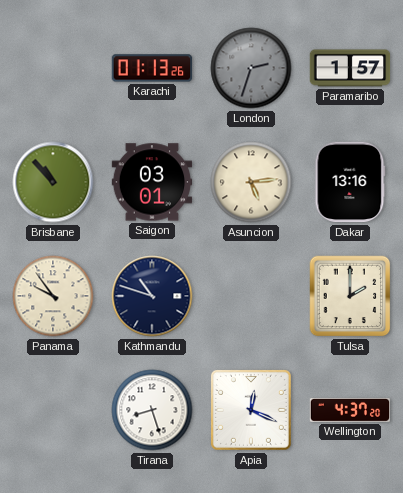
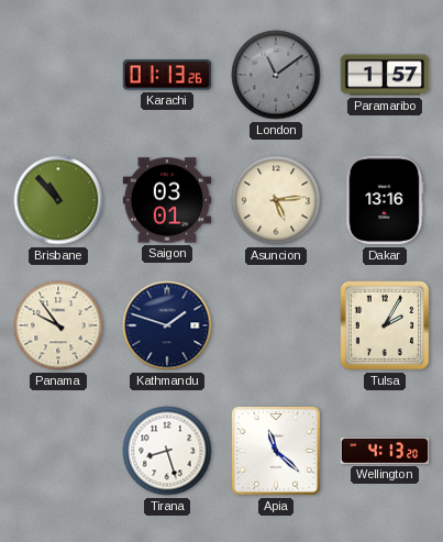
London: 2:33 -> 11:09 (276, 75)
Kathmandu: 10:48 -> 1:48 (167, 325)
Tulsa: 2:00 -> 2:05 (385, 325)
Apia: 12:19 -> 11:22 (276, 451)
Wellington: 4:37 -> 4:13 (385, 451)
